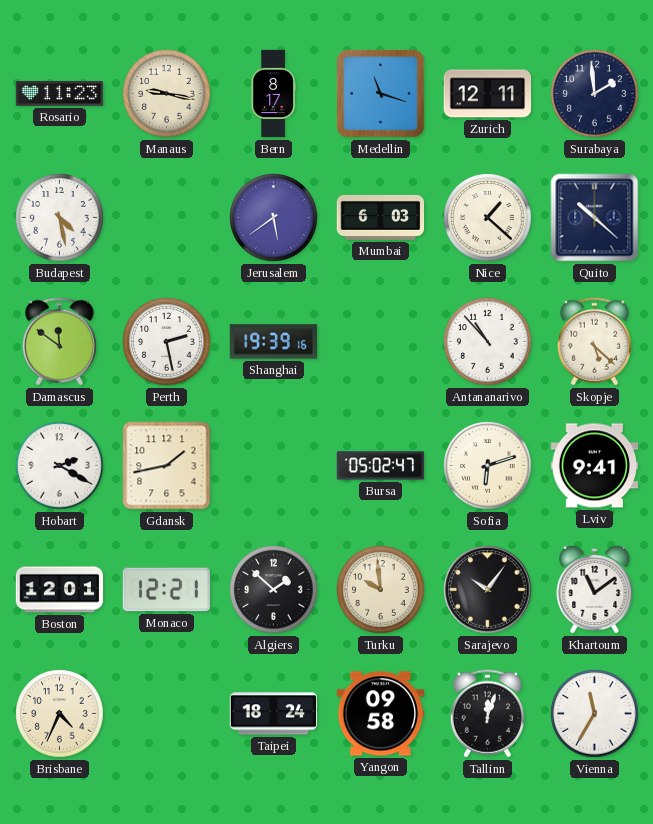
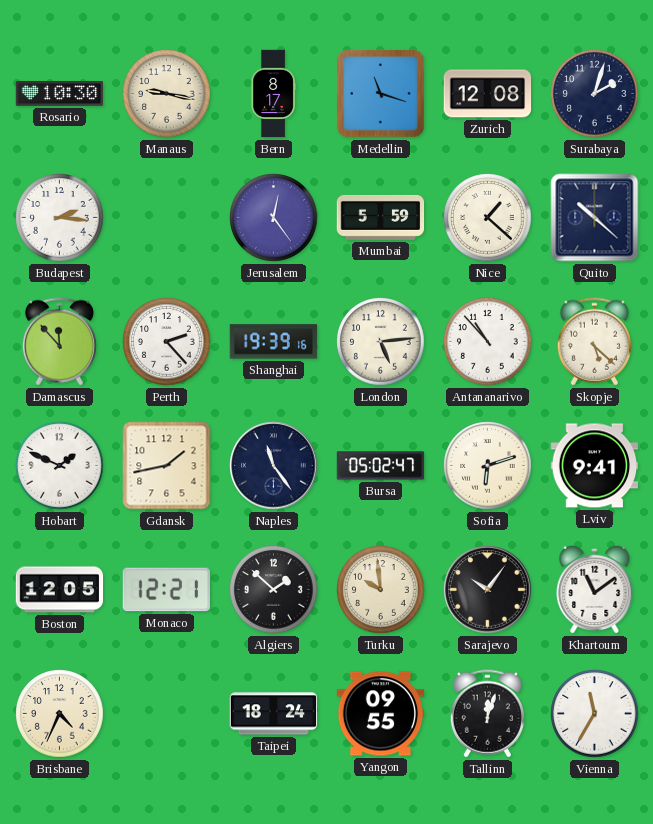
Rosario: 11:23 -> 10:30 (60, 94)
Zurich: 12:11 -> 12:08 (488, 94)
Surabaya: 1:59 -> 2:03 (595, 94)
Budapest: 4:28 -> 2:16 (60, 218)
Jerusalem: 5:39 -> 12:24 (274, 218)
Mumbai: 6:03 -> 5:59 (381, 217)
Damascus: 11:51 -> 11:53 (59, 342)
Perth: 2:28 -> 2:23 (167, 342)
London: none -> 5:14 (381, 342)
Hobart: 2:20 -> 1:49 (60, 466)
Naples: none -> 11:24 (274, 466)
Boston: 12:01 -> 12:05 (60, 590)
Yangon: 09:58 -> 09:55 (381, 714)
